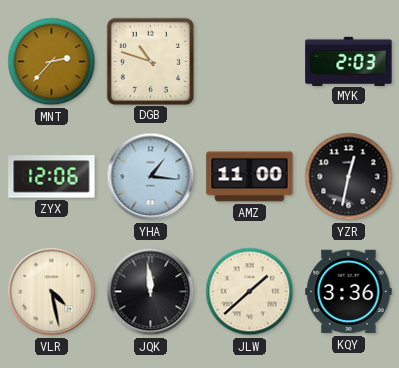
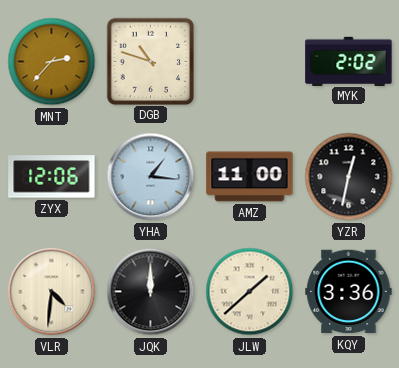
MYK: 2:03 -> 2:02 (349, 61)
VLR: 4:28 -> 4:31 (52, 292)
JQK: 11:59 -> 12:00 (151, 292)
